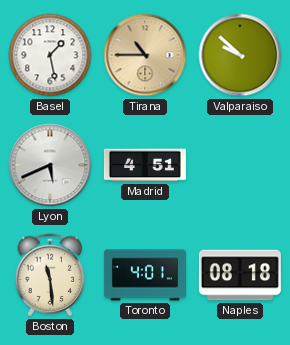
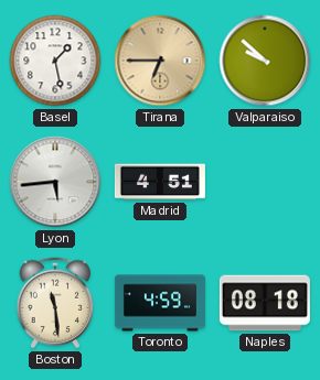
Tirana: 10:45 -> 6:45 (160, 61)
Lyon: 5:41 -> 5:44 (55, 182)
Toronto: 4:01 -> 4:59 (160, 303)
